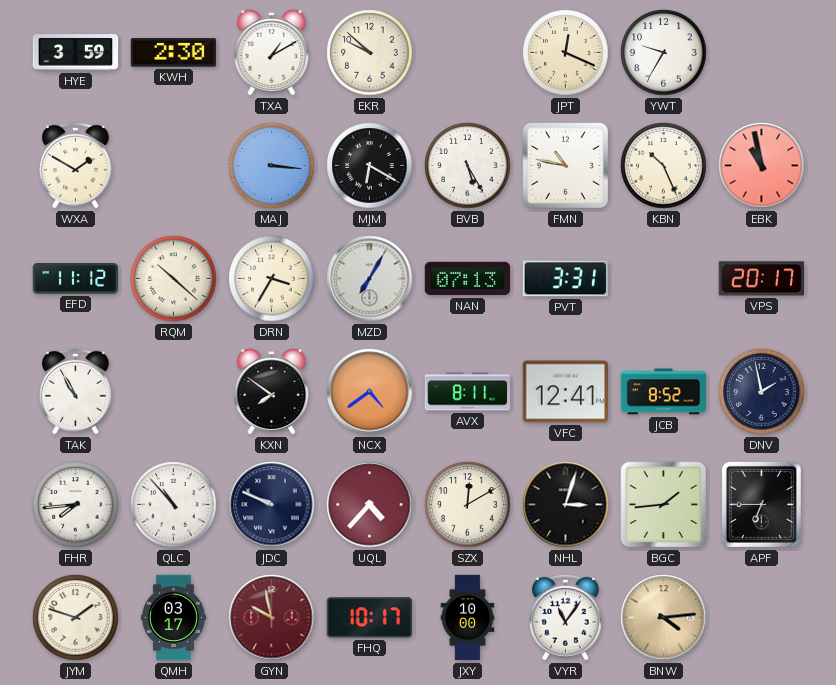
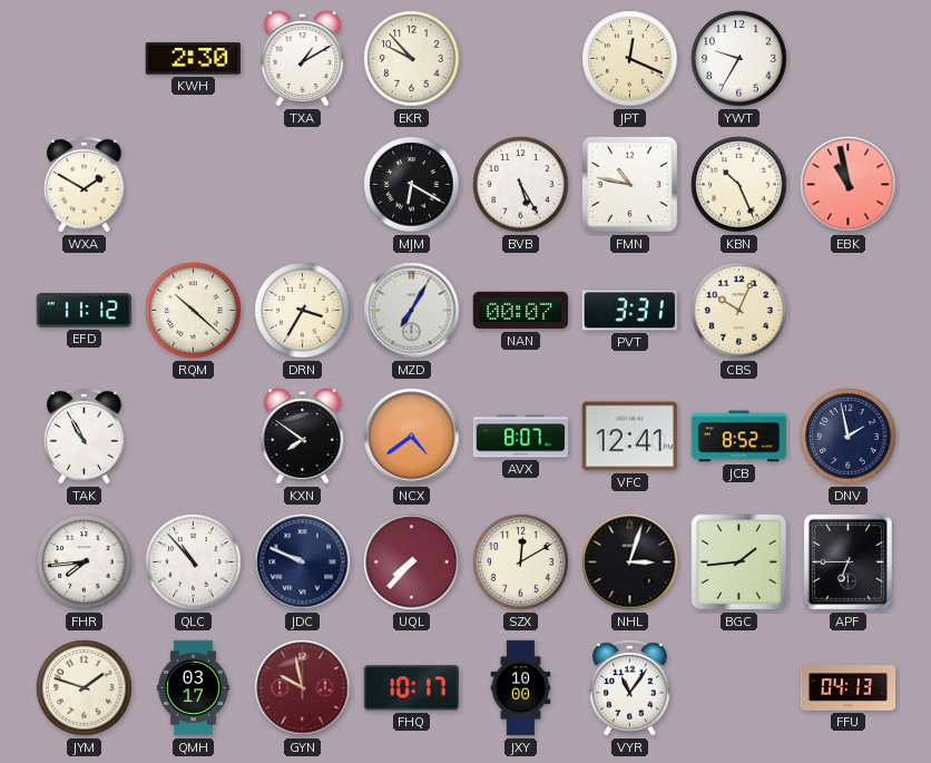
HYE: 3:59 -> none (76, 53)
EKR: 9:52 -> 9:53 (412, 59)
MAJ: 3:16 -> none (272, 166)
NAN: 07:13 -> 00:07 (521, 311)
CBS: none -> 10:04 (739, 311)
VPS: 20:17 -> none (762, 279)
AVX: 8:11 -> 8:07 (521, 437)
UQL: 4:37 -> 7:37 (412, 563)
BNW: 4:14 -> none (664, 618)
FFU: none -> 04:13 (849, 688)
